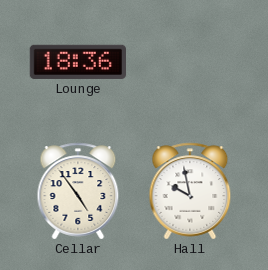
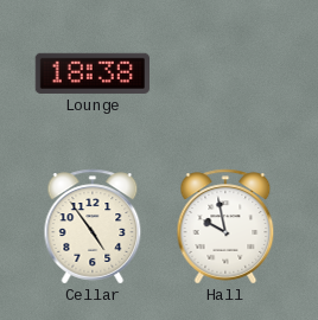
Lounge: 18:36 -> 18:38 (91, 73)
